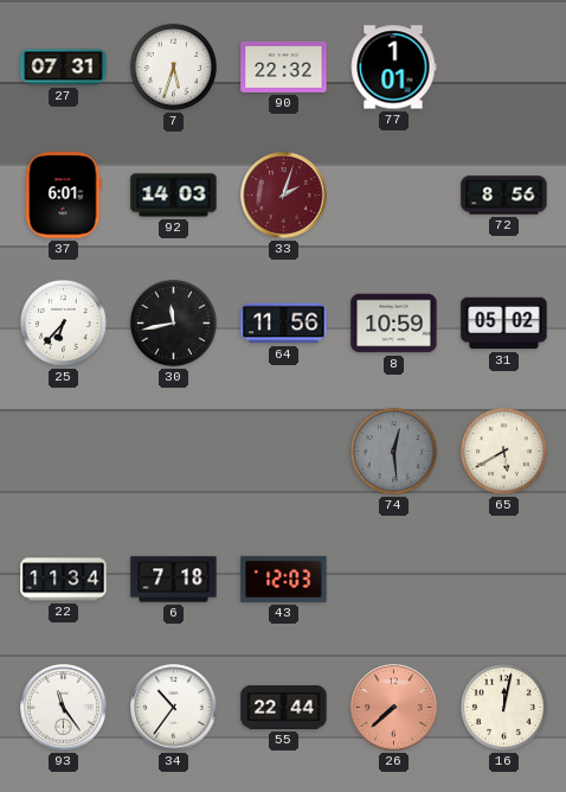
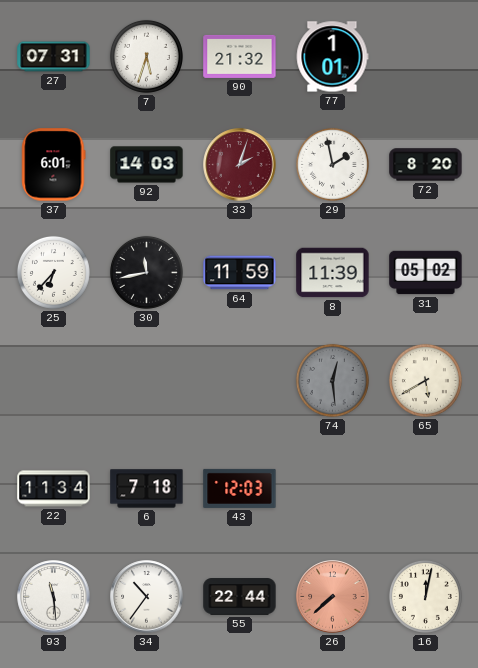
90: 22:32 -> 21:32 (240, 56)
29: none -> 1:58 (332, 164)
72: 8:56 -> 8:20 (426, 165)
64: 11:56 -> 11:59 (240, 273)
8: 10:59 -> 11:39 (333, 273)
93: 11:24 -> 11:29 (54, 597)
